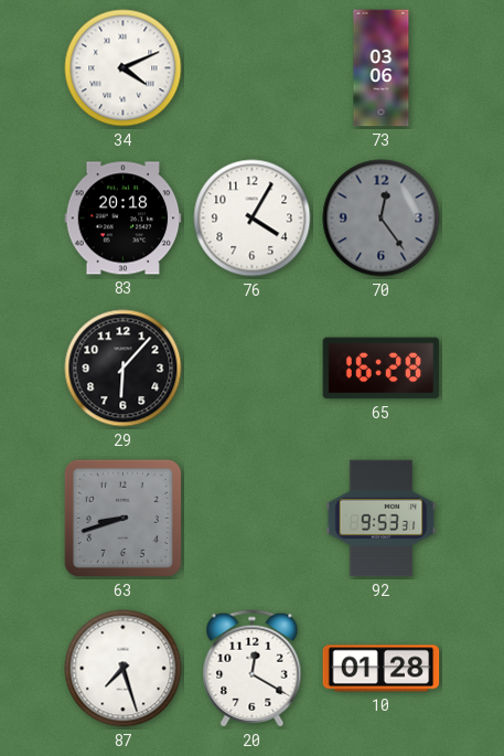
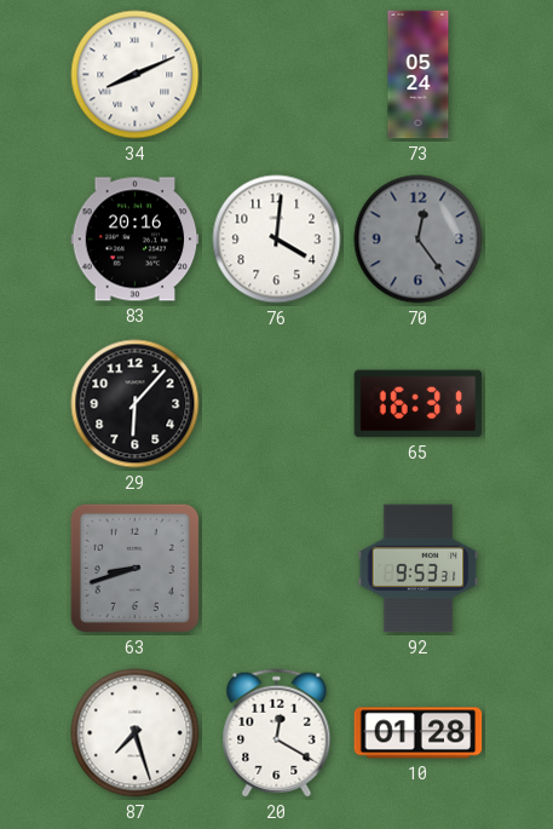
34: 4:11 -> 8:11 (136, 75)
73: 03:06 -> 05:24 (419, 75)
83: 20:18 -> 20:16 (136, 240)
76: 4:05 -> 4:01 (277, 240)
65: 16:28 -> 16:31 (419, 404)
